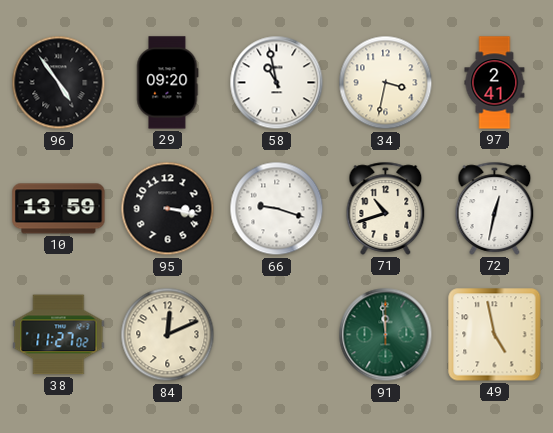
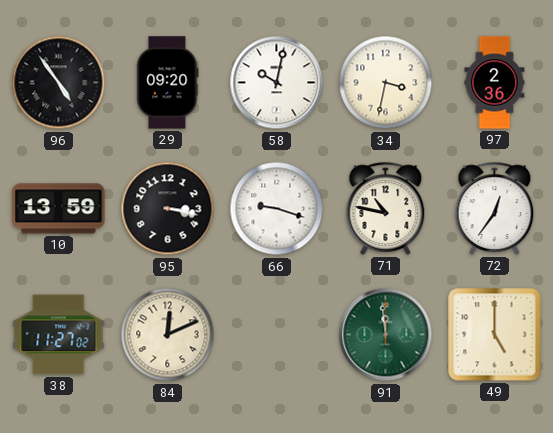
58: 10:58 -> 10:02 (277, 83)
97: 2:41 -> 2:36 (495, 83)
71: 10:42 -> 10:47 (386, 208)
72: 12:32 -> 12:36 (495, 208)
49: 4:58 -> 5:00 (495, 335)
